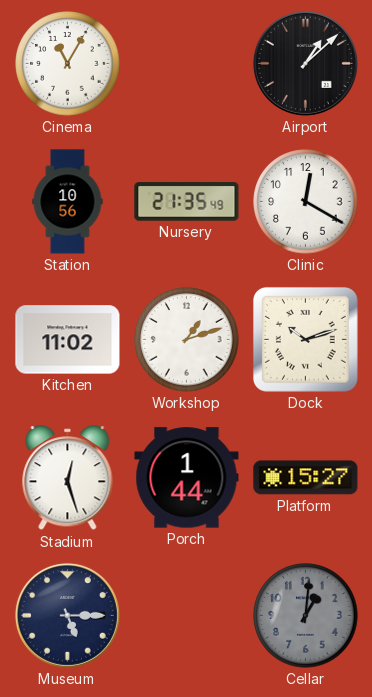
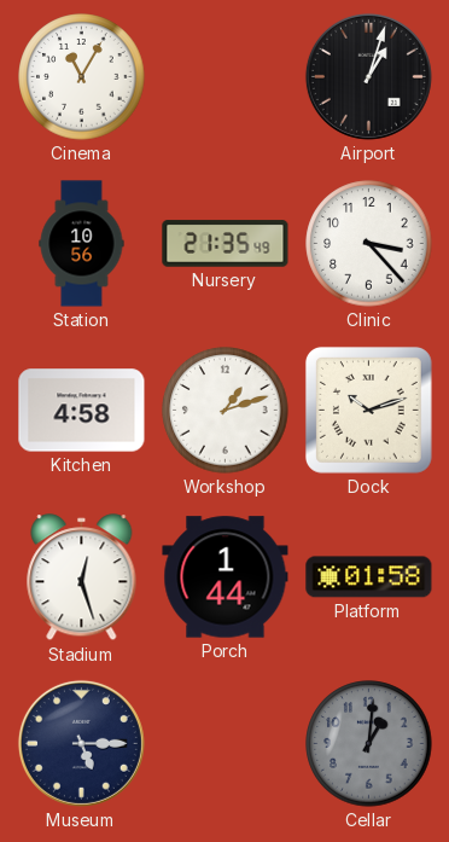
Airport: 1:08 -> 1:03 (368, 76)
Clinic: 12:20 -> 3:23 (369, 244)
Kitchen: 11:02 -> 4:58 (82, 411)
Platform: 15:27 -> 01:58 (369, 577)
